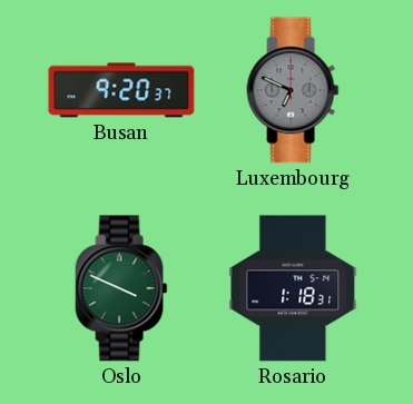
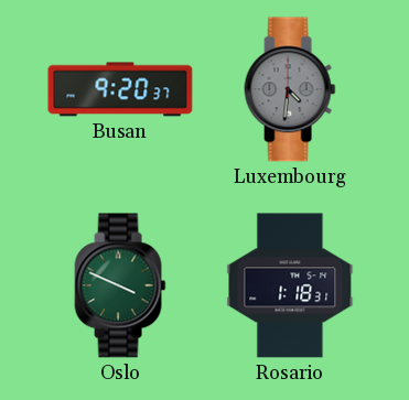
Luxembourg: 6:49 -> 4:31 (290, 89)
